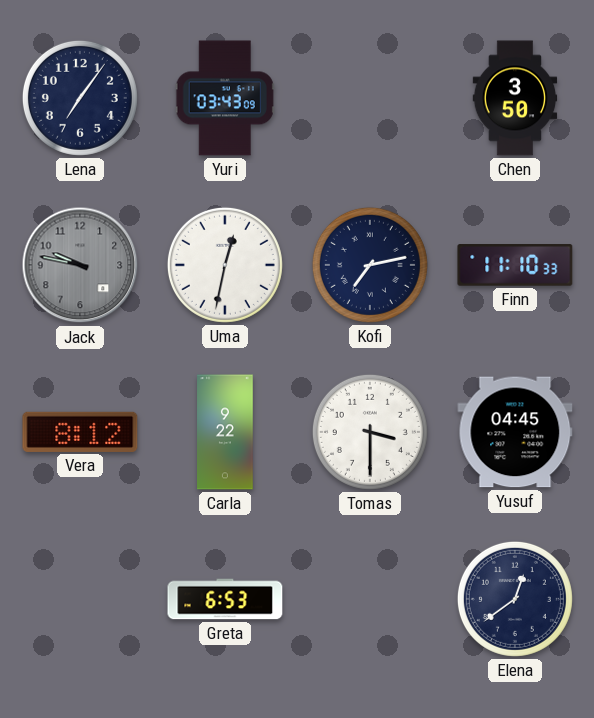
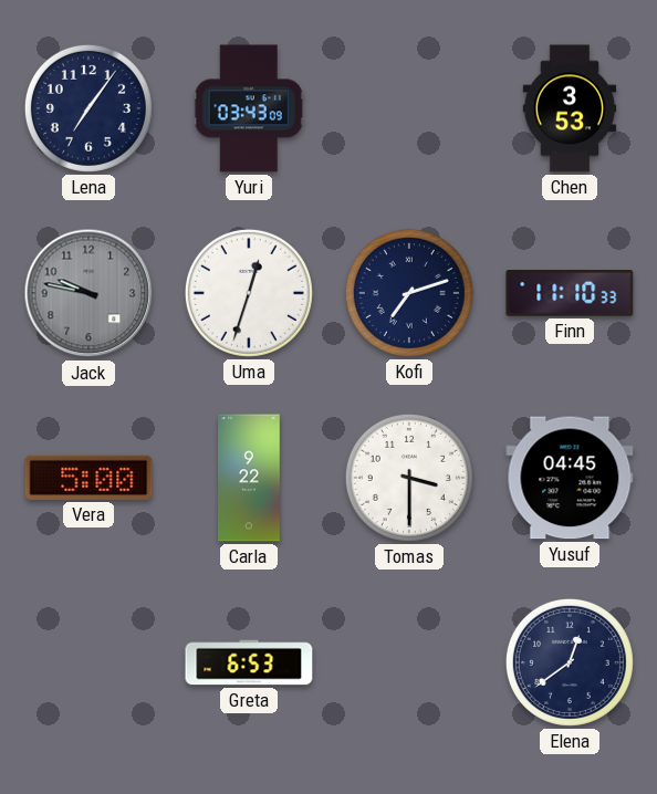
Chen: 3:50 -> 3:53 (570, 108)
Uma: 12:32 -> 12:33 (249, 293)
Kofi: 7:13 -> 7:12 (409, 293)
Vera: 8:12 -> 5:00 (88, 478)
